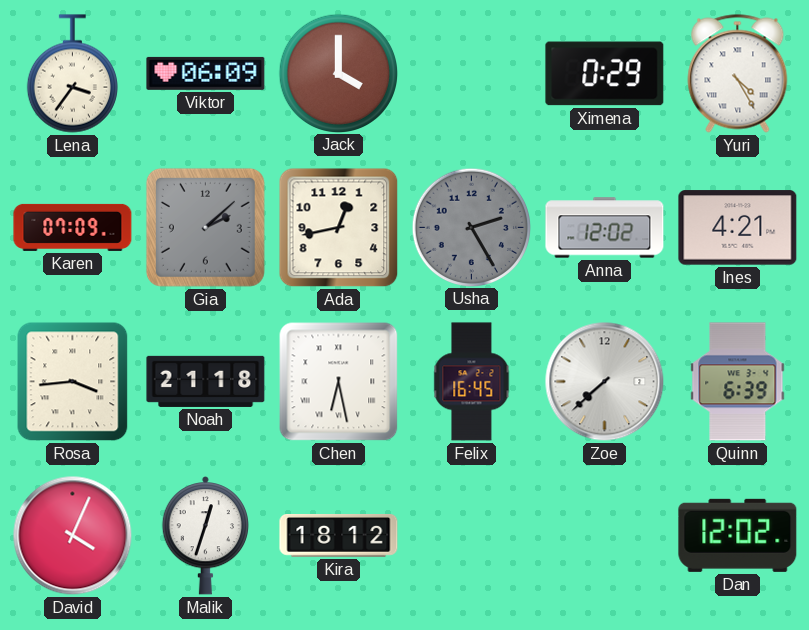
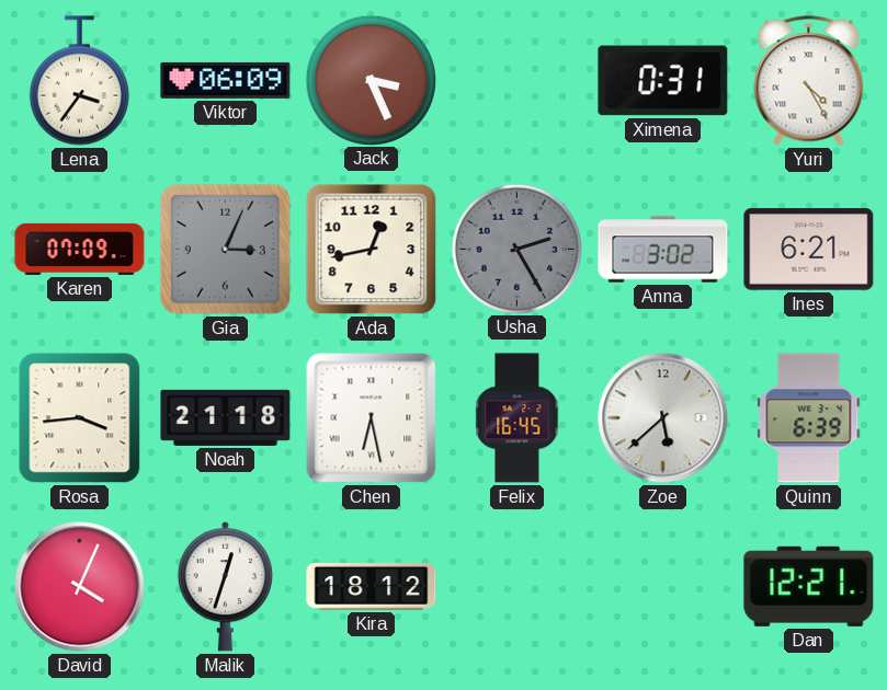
Jack: 4:00 -> 3:26 (371, 80)
Ximena: 0:29 -> 0:31 (663, 81)
Gia: 2:08 -> 3:04 (225, 249)
Anna: 12:02 -> 3:02 (663, 250)
Ines: 4:21 -> 6:21 (809, 250)
Zoe: 7:38 -> 5:38 (663, 418)
Dan: 12:02 -> 12:21 (809, 586)
